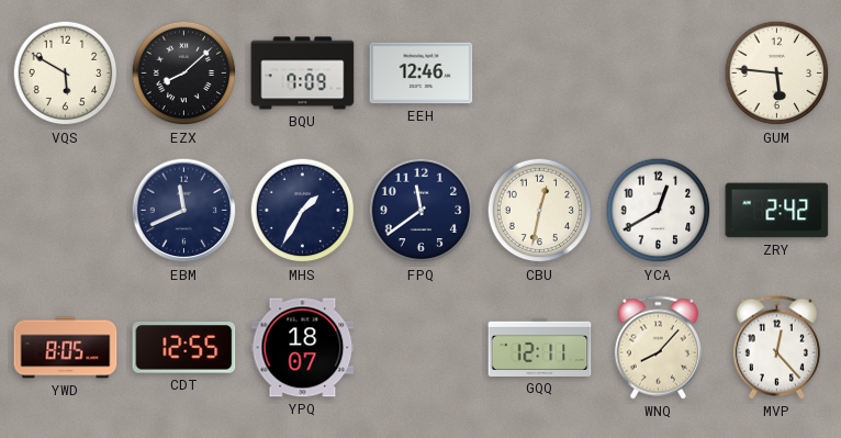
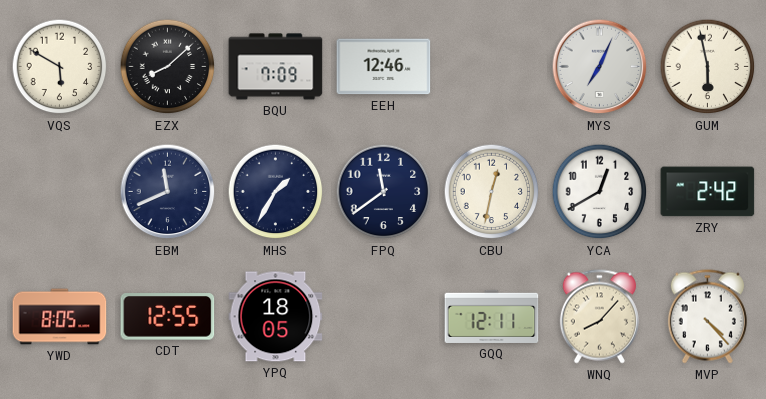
MYS: none -> 7:04 (600, 67)
GUM: 5:46 -> 5:58 (708, 67)
YPQ: 18:07 -> 18:05 (276, 317)
MVP: 12:23 -> 4:23 (707, 317)
